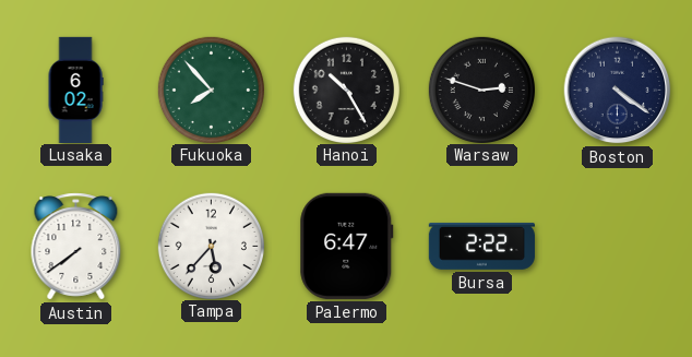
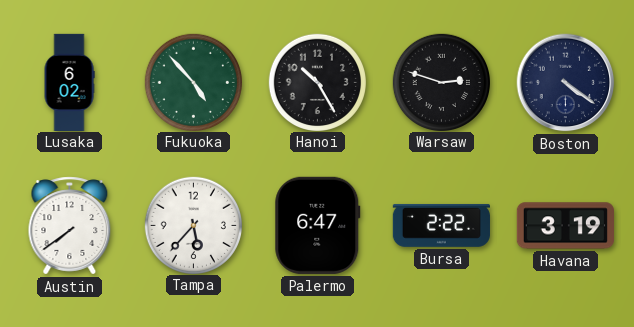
Fukuoka: 7:53 -> 4:53 (193, 82)
Havana: none -> 3:19 (565, 226)
